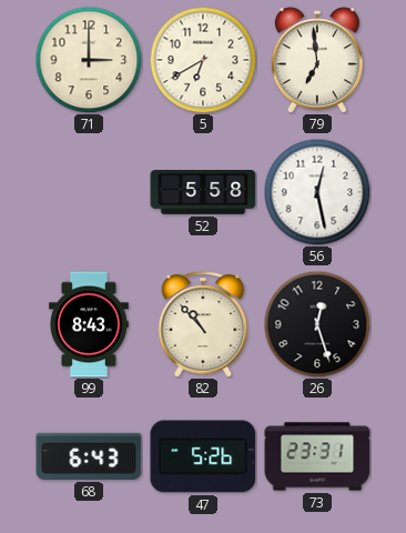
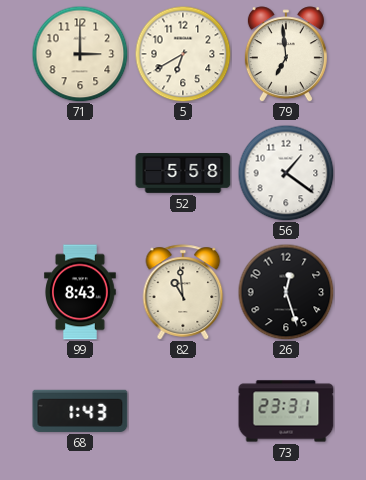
56: 12:28 -> 1:21 (286, 173)
82: 10:53 -> 10:59 (183, 292)
68: 6:43 -> 1:43 (80, 411)
47: 5:26 -> none (203, 456)
